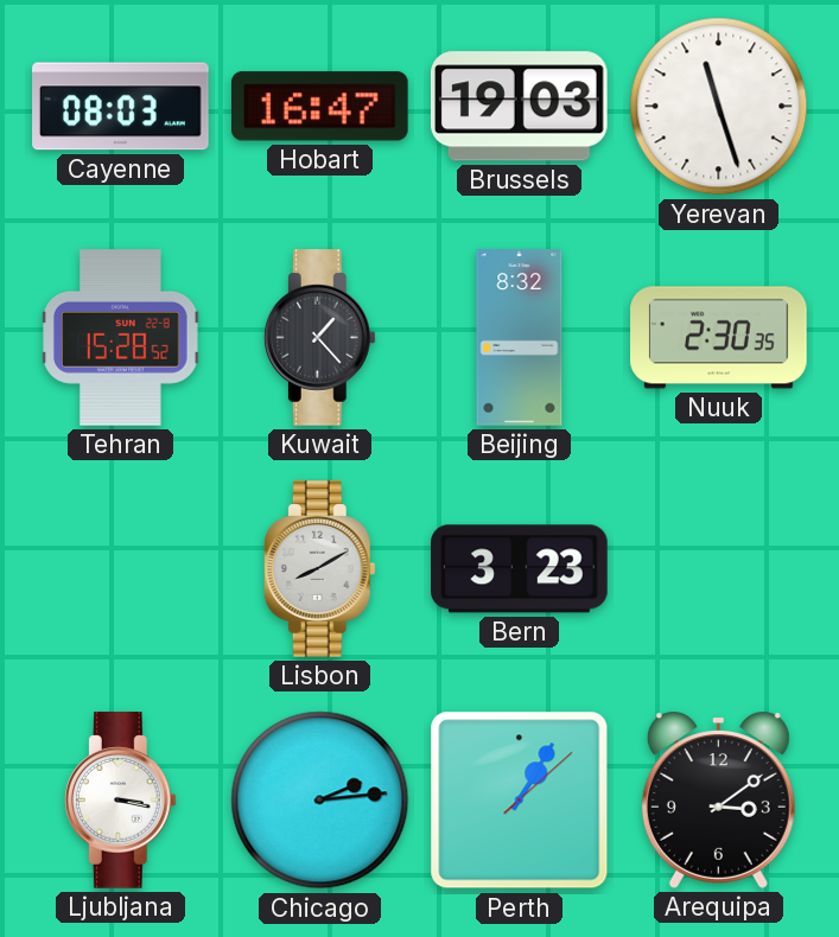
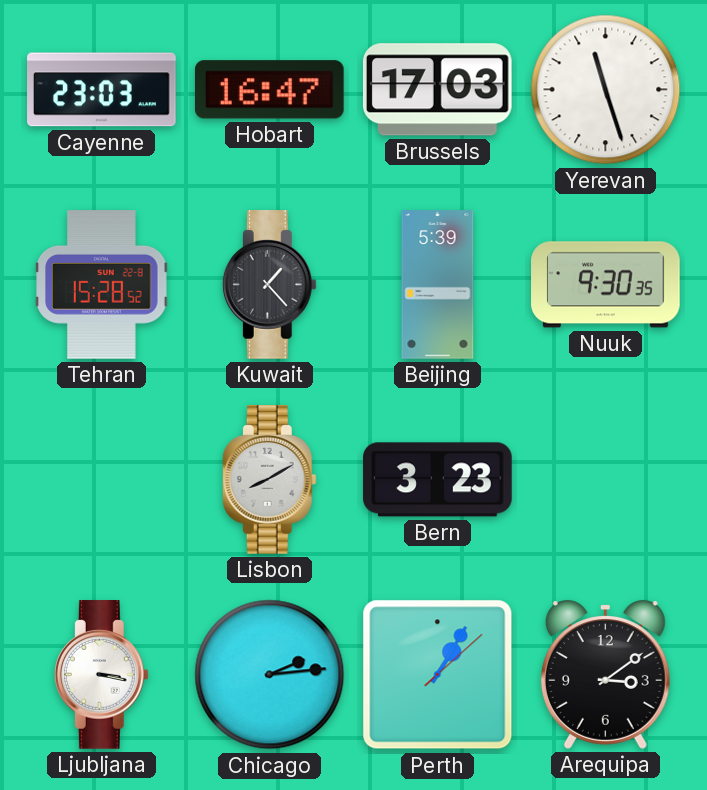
Cayenne: 08:03 -> 23:03 (102, 90)
Brussels: 19:03 -> 17:03 (437, 90)
Beijing: 8:32 -> 5:39 (438, 285)
Nuuk: 2:30 -> 9:30 (606, 285)
